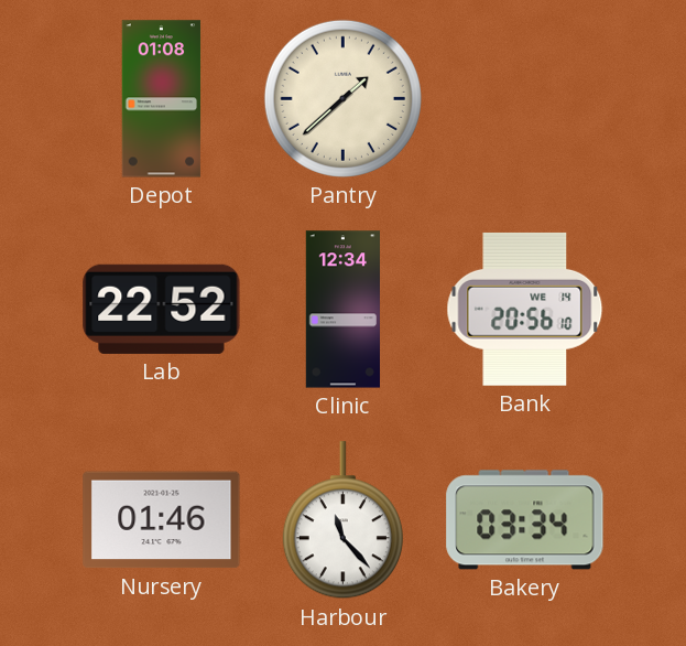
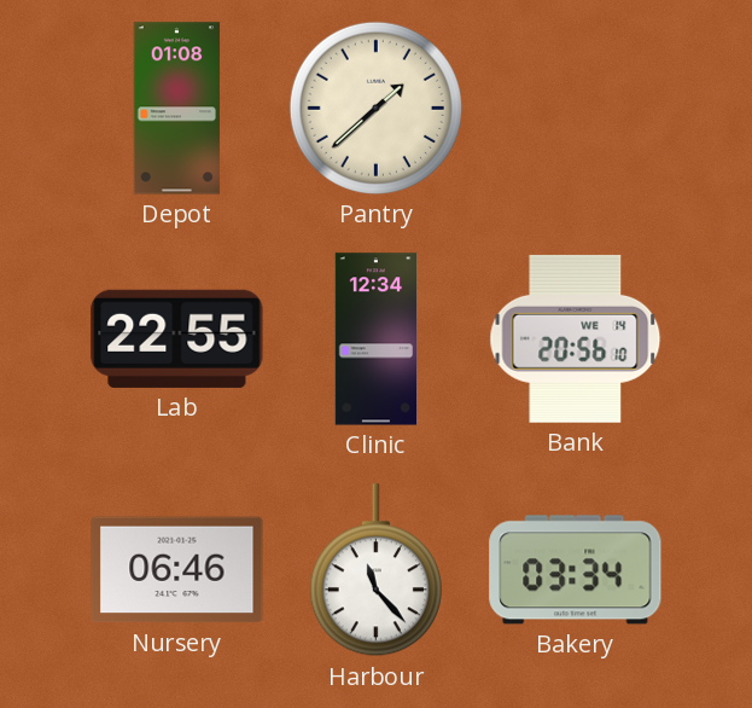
Lab: 22:52 -> 22:55 (177, 338)
Nursery: 01:46 -> 06:46 (177, 570)
